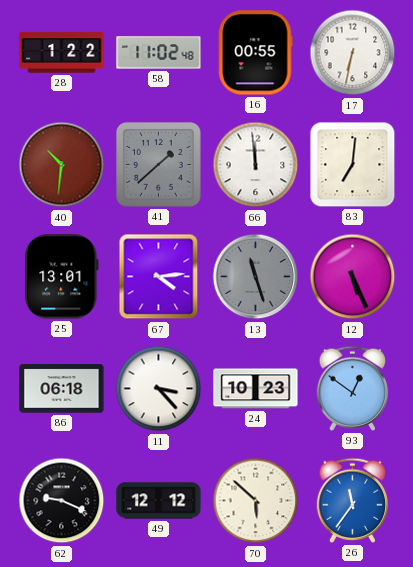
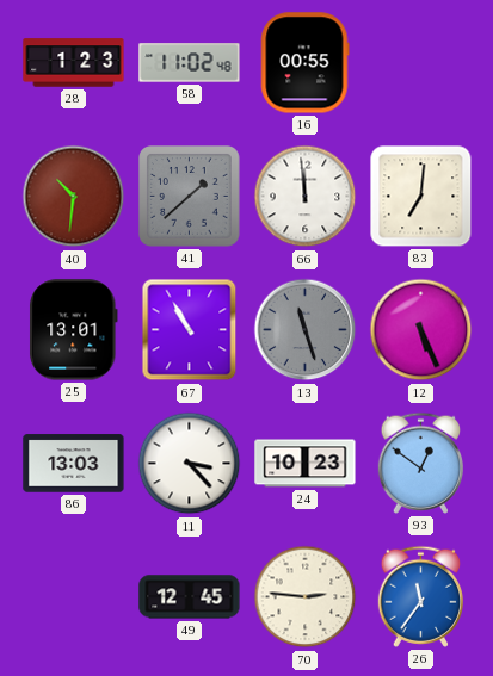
28: 1:22 -> 1:23 (74, 63)
17: 6:32 -> none (353, 53)
67: 4:14 -> 10:55 (190, 330)
86: 06:18 -> 13:03 (74, 464)
62: 9:19 -> none (62, 501)
49: 12:12 -> 12:45 (190, 597)
70: 5:52 -> 2:46 (306, 597)
